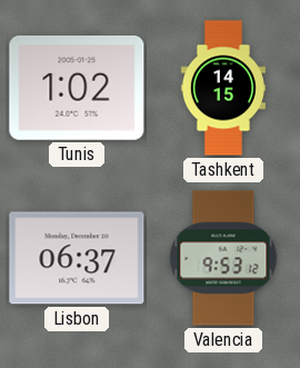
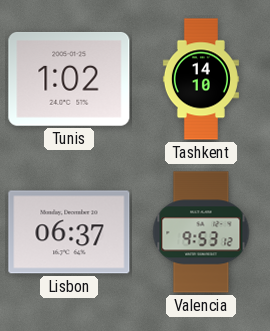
Tashkent: 14:15 -> 14:10 (201, 79)
